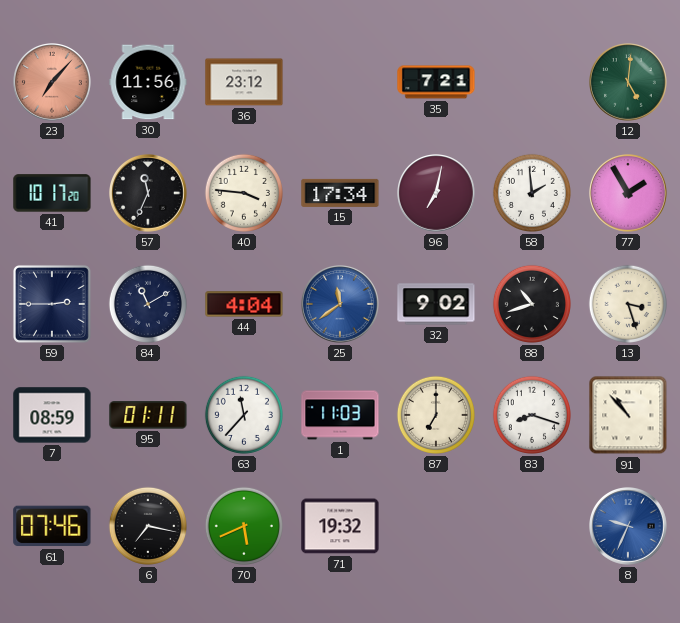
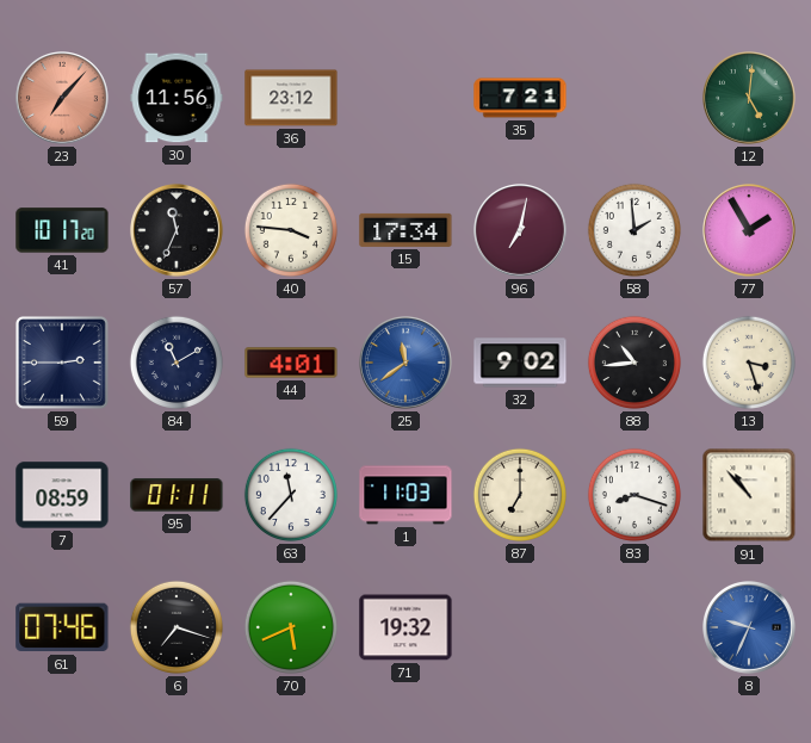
44: 4:04 -> 4:01 (291, 363)
88: 10:42 -> 10:44 (634, 363)
6: 7:17 -> 7:18 (177, 627)
